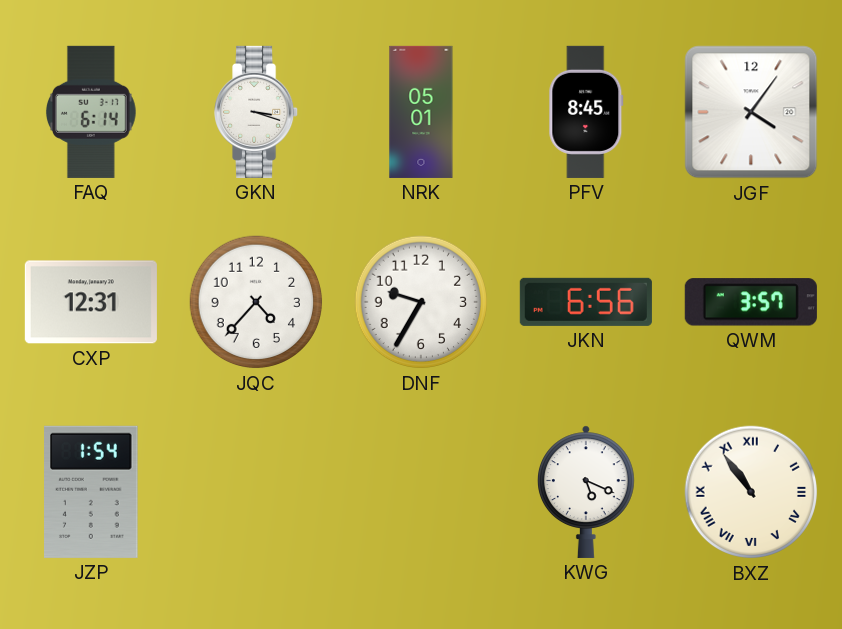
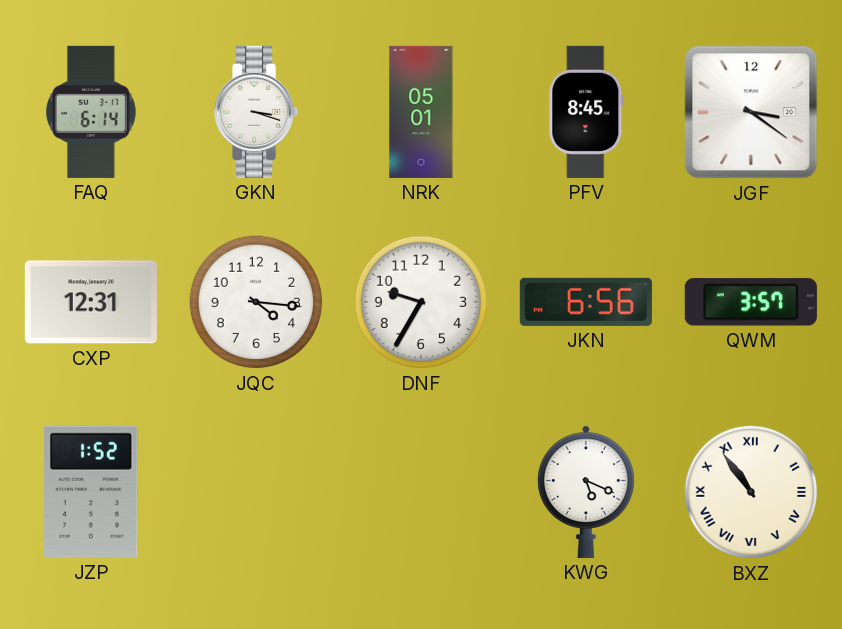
JGF: 4:06 -> 3:21 (751, 112)
JQC: 4:37 -> 4:16 (256, 302)
JZP: 1:54 -> 1:52 (91, 492)
